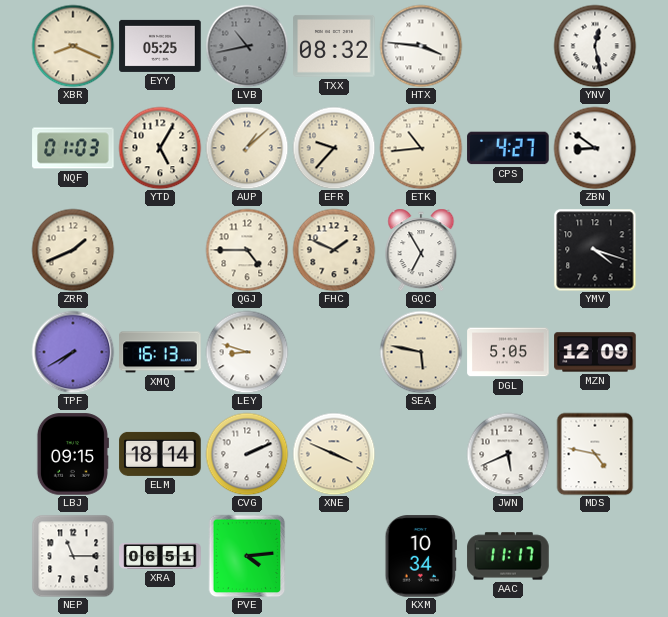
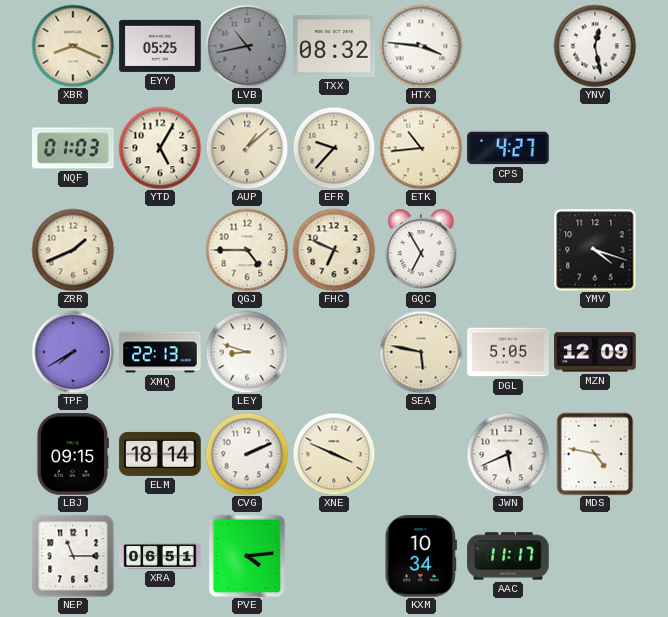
ZBN: 8:51 -> none (595, 148)
FHC: 1:49 -> 6:49 (334, 250)
XMQ: 16:13 -> 22:13 (160, 352)
